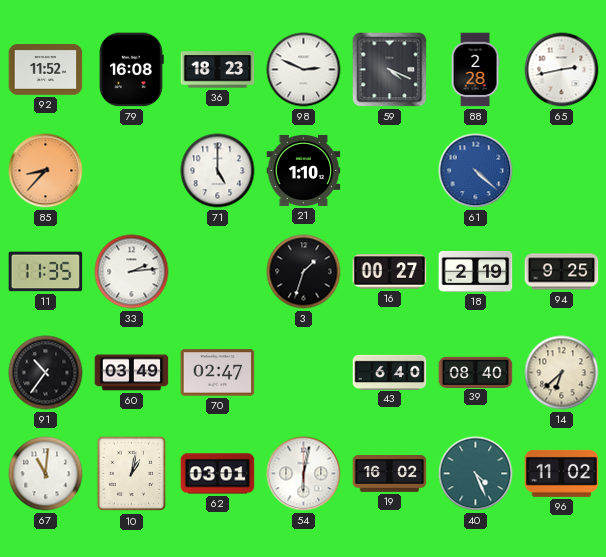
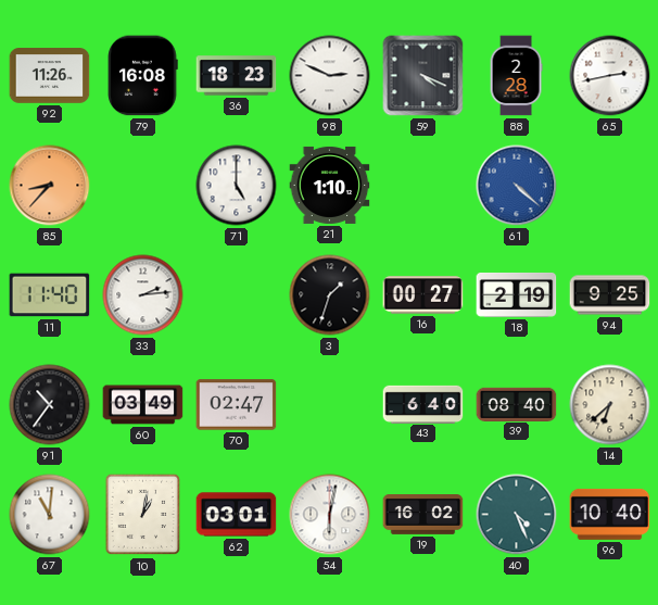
92: 11:52 -> 11:26 (50, 76)
11: 11:35 -> 11:40 (50, 295)
96: 11:02 -> 10:40 (610, 514)
